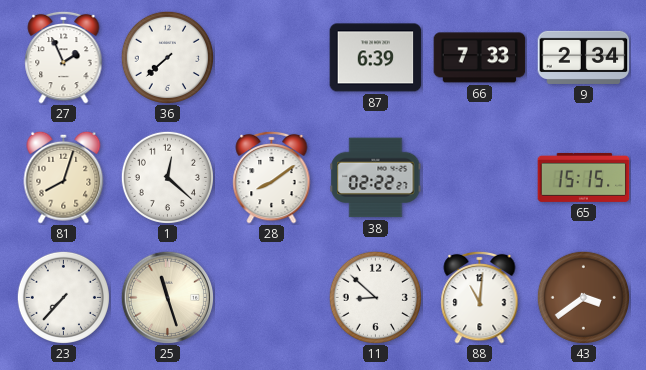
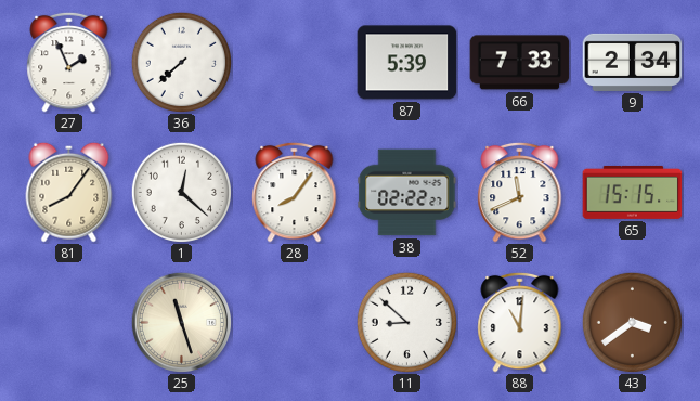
87: 6:39 -> 5:39 (407, 63)
81: 8:03 -> 8:06 (69, 192)
28: 8:09 -> 8:06 (295, 192)
52: none -> 11:41 (520, 192)
23: 7:37 -> none (63, 297)
